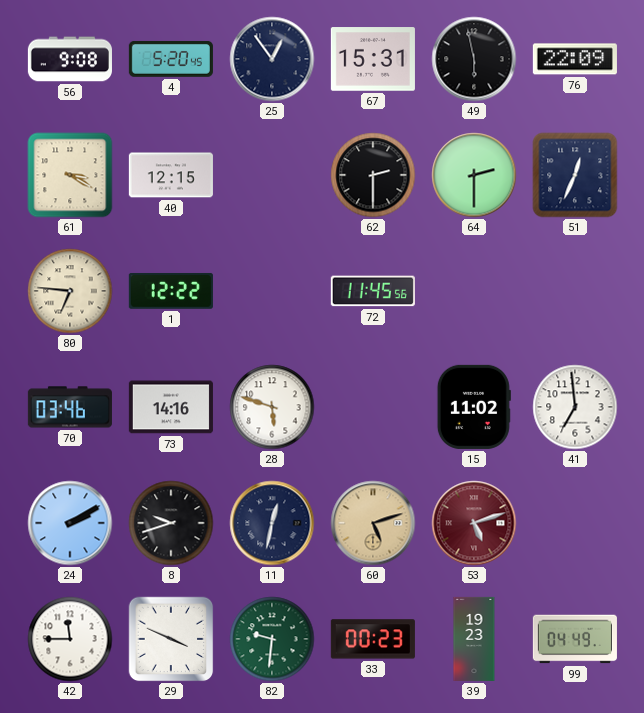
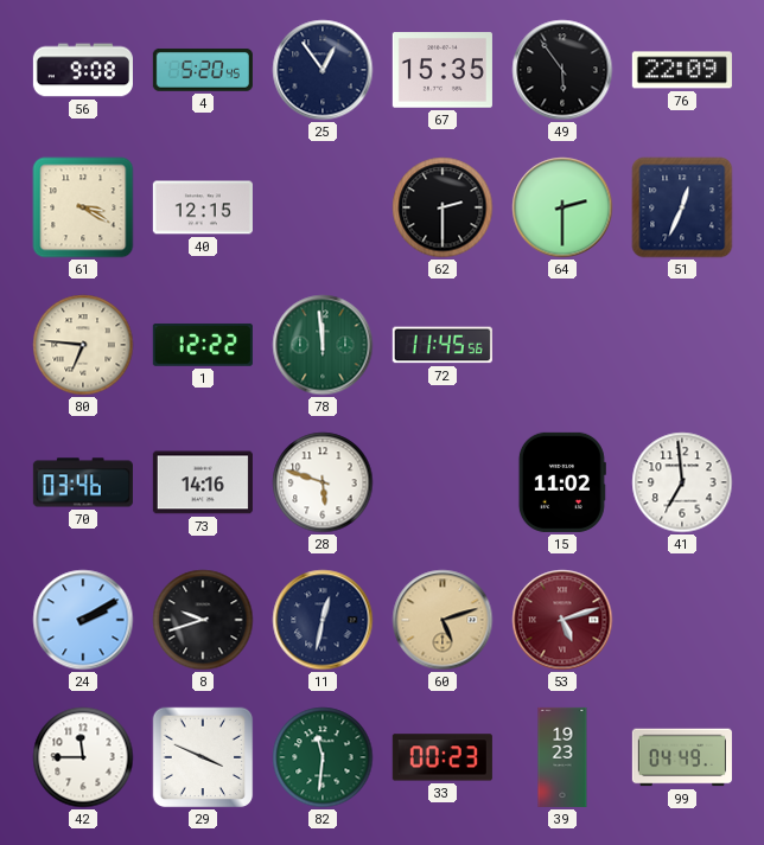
67: 15:31 -> 15:35 (443, 70)
49: 5:58 -> 5:54 (562, 70)
78: none -> 11:59 (323, 345)
82: 9:31 -> 11:31 (323, 757)
